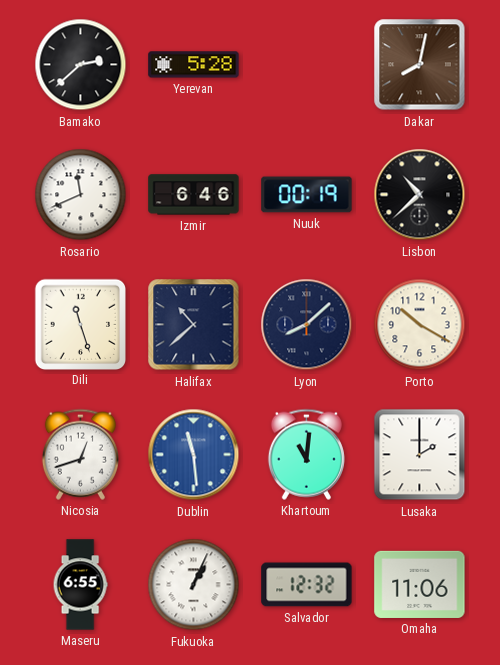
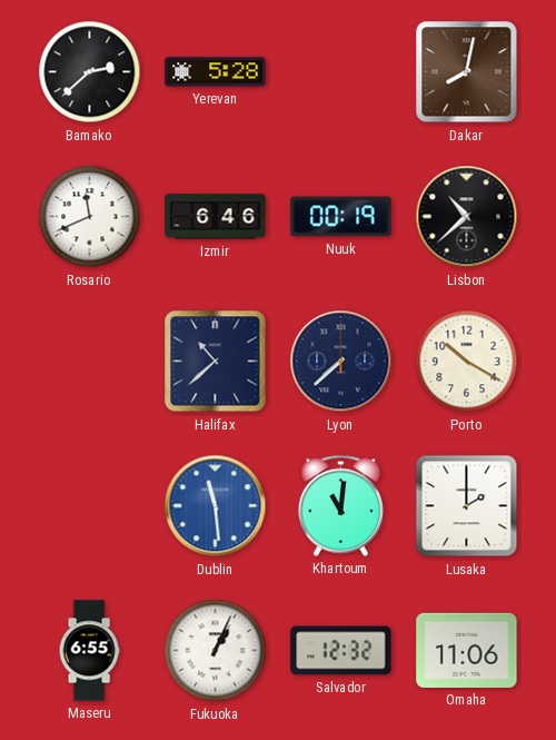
Dili: 11:27 -> none (80, 324)
Lyon: 8:08 -> 7:38 (341, 362)
Nicosia: 12:42 -> none (80, 454)
